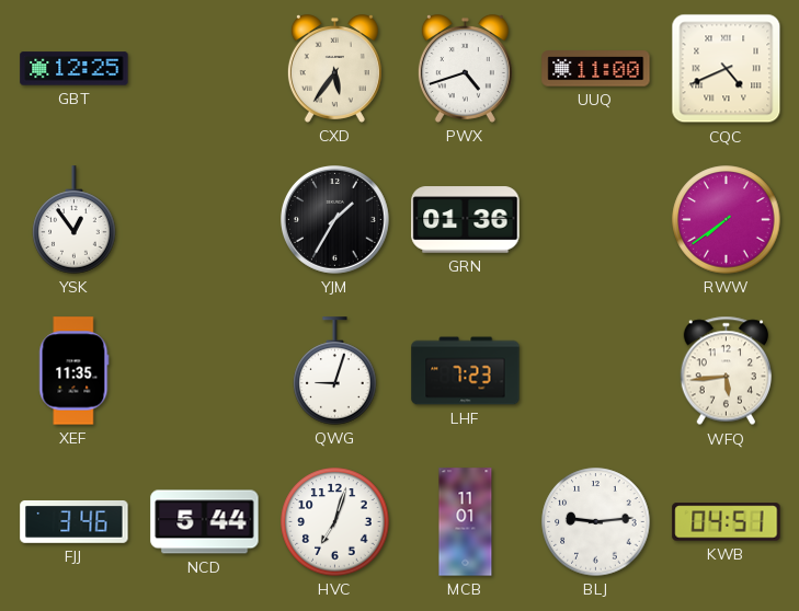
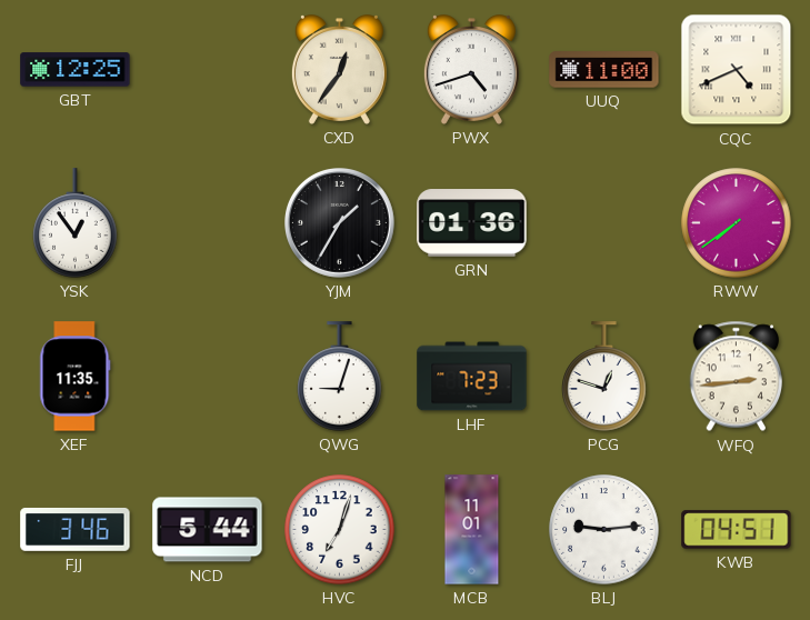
CXD: 5:36 -> 12:36 (339, 70)
PCG: none -> 12:48 (604, 377)
WFQ: 5:44 -> 2:44 (736, 377)
